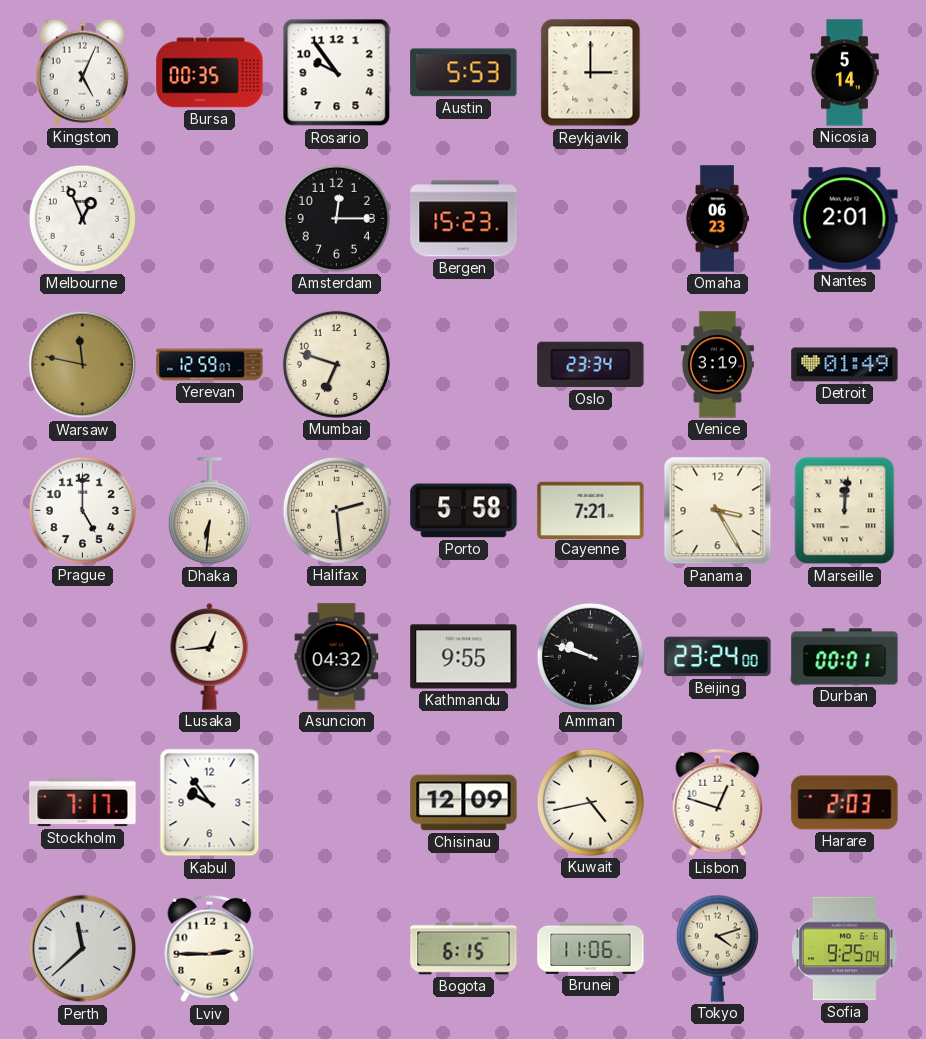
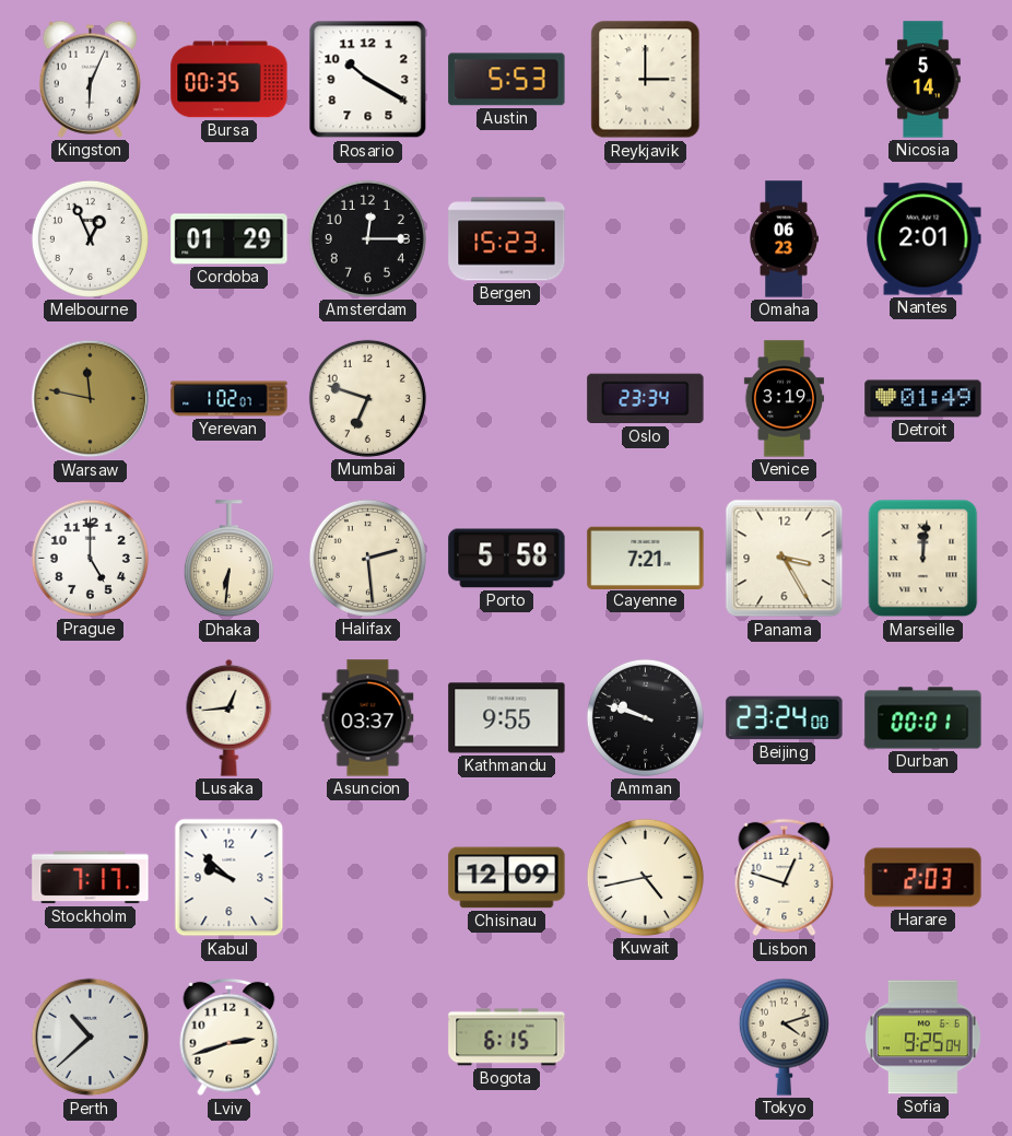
Kingston: 5:04 -> 6:04 (90, 79)
Rosario: 9:54 -> 10:20 (368, 80)
Cordoba: none -> 01:29 (230, 239)
Yerevan: 12:59 -> 1:02 (230, 399)
Asuncion: 04:32 -> 03:37 (368, 718)
Kabul: 9:54 -> 9:52 (230, 878)
Perth: 11:38 -> 10:38 (91, 1038)
Lviv: 2:45 -> 2:42 (230, 1038)
Brunei: 11:06 -> none (591, 948)
